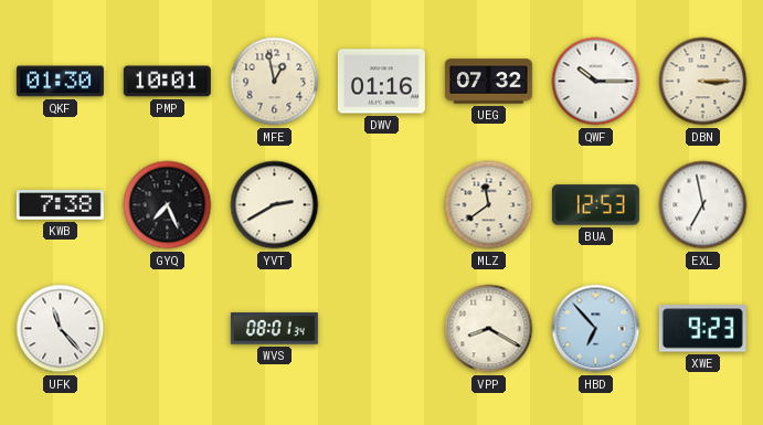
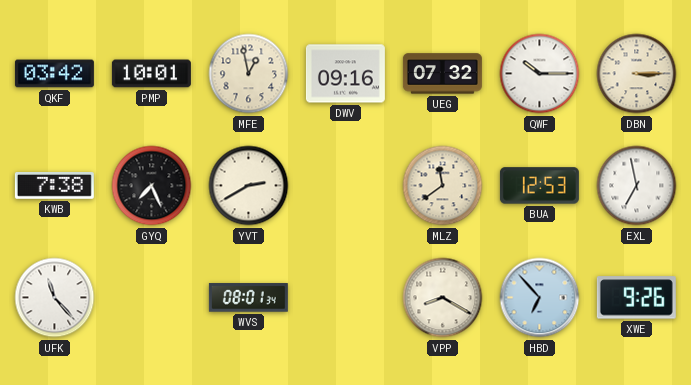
QKF: 01:30 -> 03:42 (54, 74)
DWV: 01:16 -> 09:16 (345, 74)
XWE: 9:23 -> 9:26 (636, 298)
